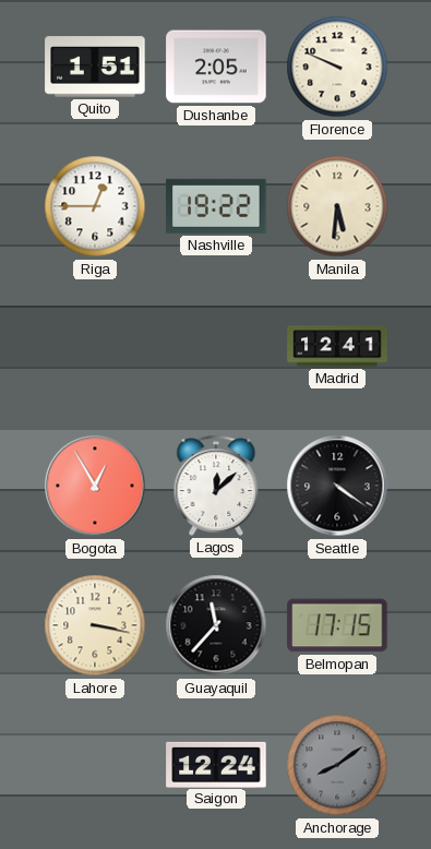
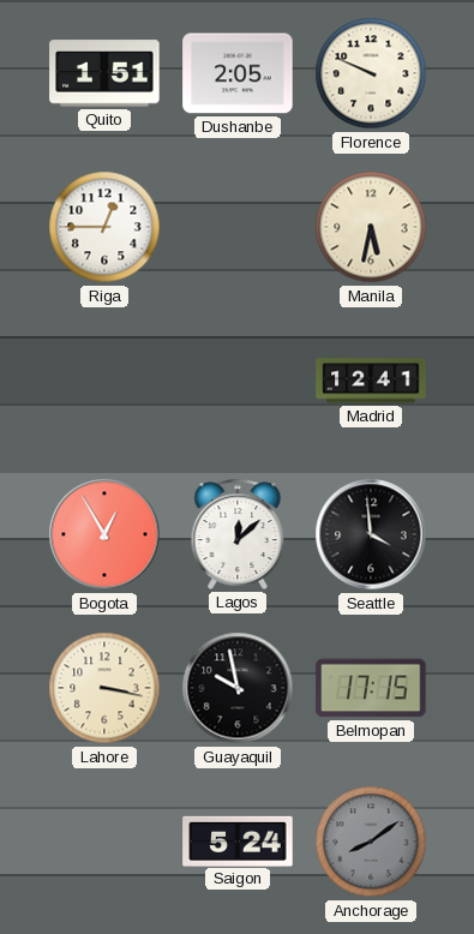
Nashville: 19:22 -> none (216, 206)
Manila: 5:31 -> 5:32 (371, 227)
Seattle: 4:21 -> 3:59 (371, 534)
Guayaquil: 11:37 -> 9:58 (238, 688)
Saigon: 12:24 -> 5:24 (238, 840)
